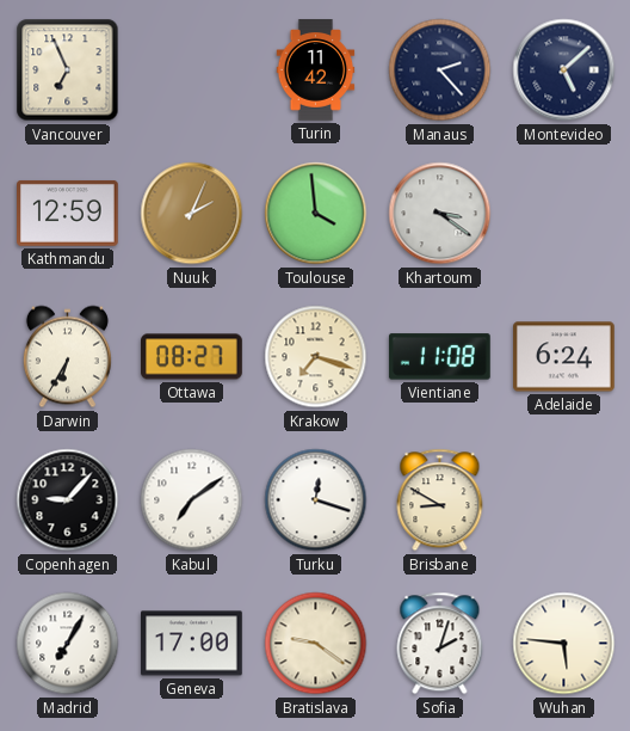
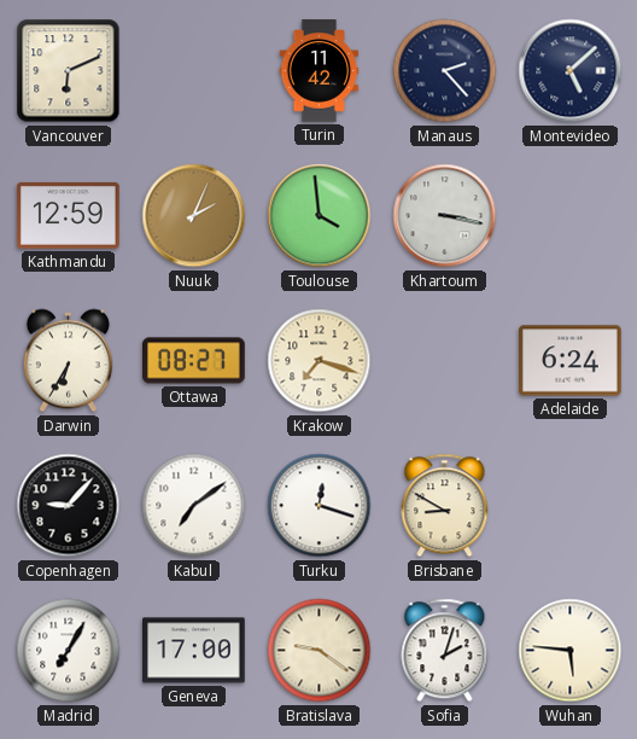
Vancouver: 6:56 -> 6:11 (69, 71)
Khartoum: 3:21 -> 3:17 (445, 216)
Vientiane: 11:08 -> none (439, 357)
